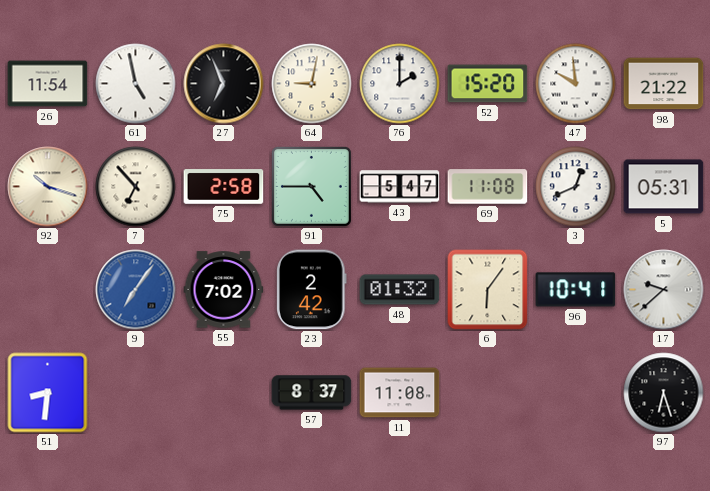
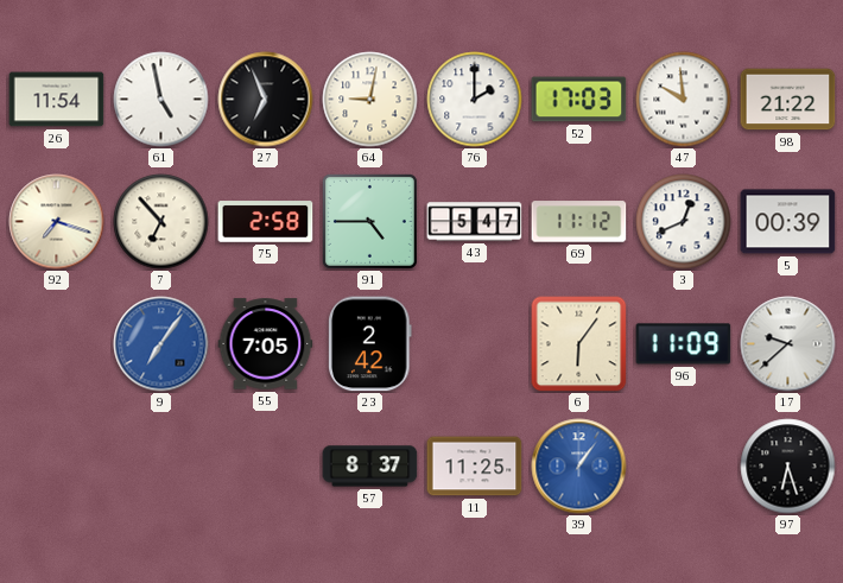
52: 15:20 -> 17:03 (579, 100)
92: 10:18 -> 7:18 (57, 222)
69: 11:08 -> 11:12 (579, 222)
5: 05:31 -> 00:39 (788, 222)
55: 7:02 -> 7:05 (266, 344)
48: 01:32 -> none (400, 290)
96: 10:41 -> 11:09 (684, 344)
51: 8:31 -> none (48, 393)
11: 11:08 -> 11:25 (475, 467)
39: none -> 1:06 (579, 467)
